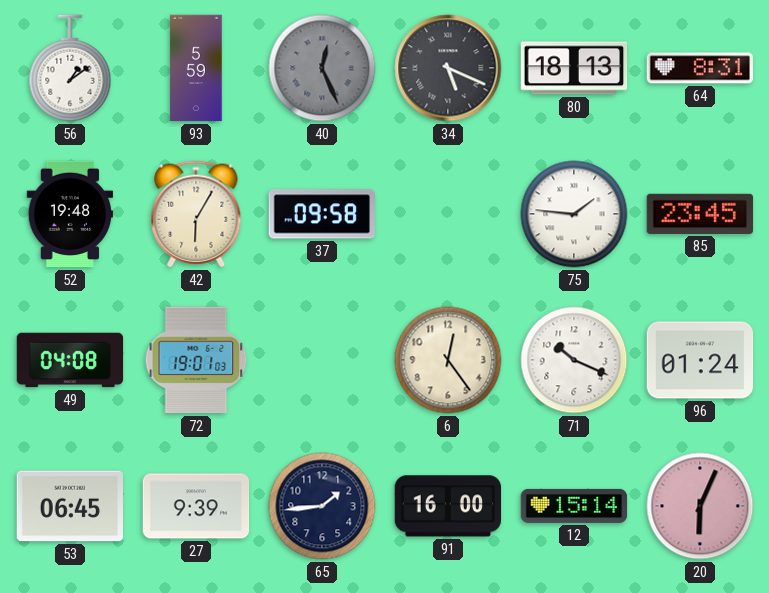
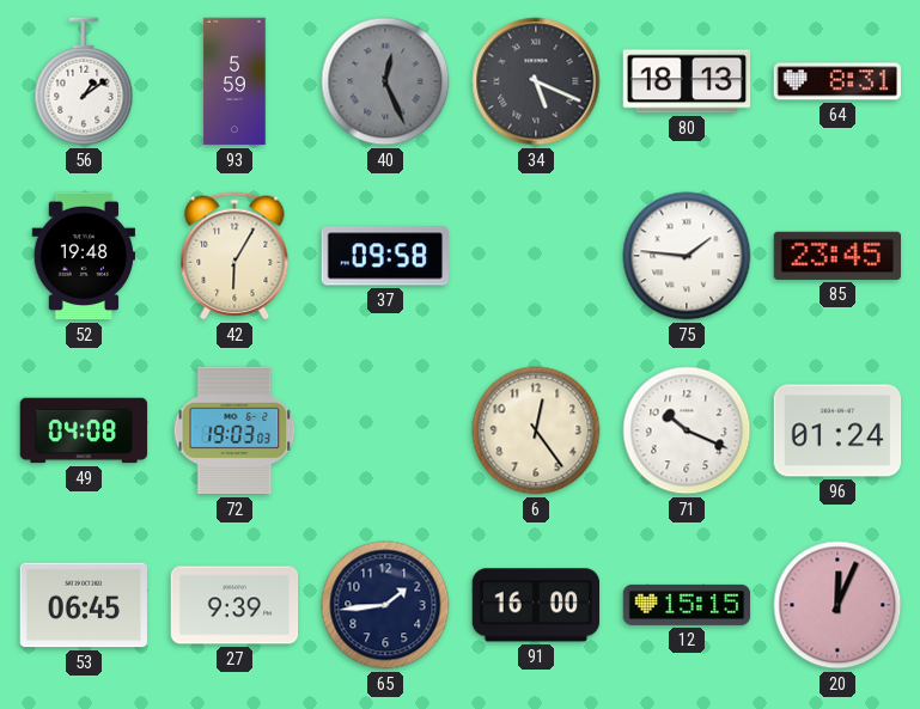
72: 19:01 -> 19:03 (234, 430)
12: 15:14 -> 15:15 (687, 605)
20: 6:04 -> 12:04 (837, 605)
